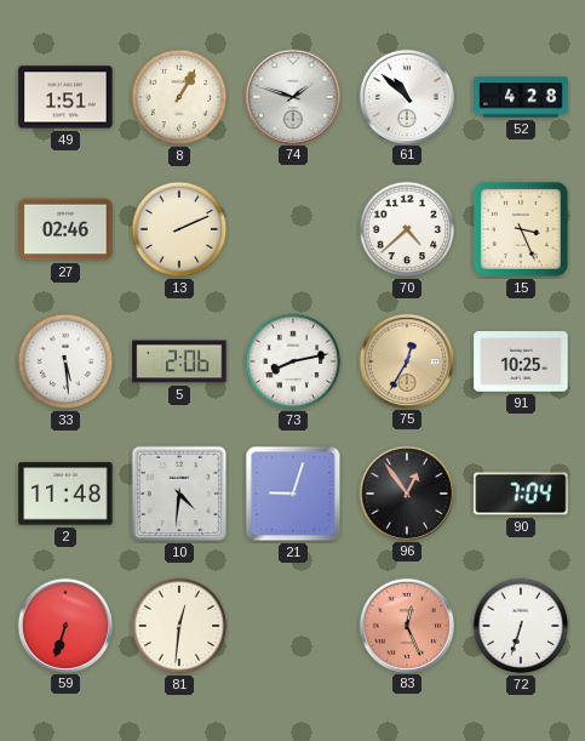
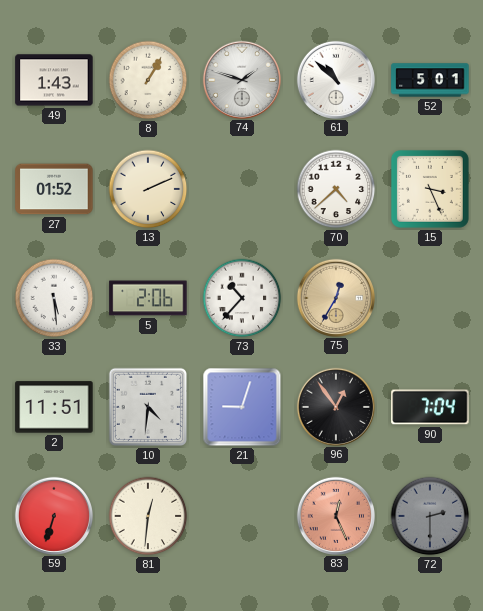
49: 1:51 -> 1:43 (54, 80)
52: 4:28 -> 5:01 (430, 80)
27: 02:46 -> 01:52 (54, 189)
73: 8:13 -> 10:37 (242, 298)
91: 10:25 -> none (521, 361)
2: 11:48 -> 11:51 (54, 407)
72: 6:33 -> 2:30 (430, 516)
72 dial: white -> grey (430, 516)
